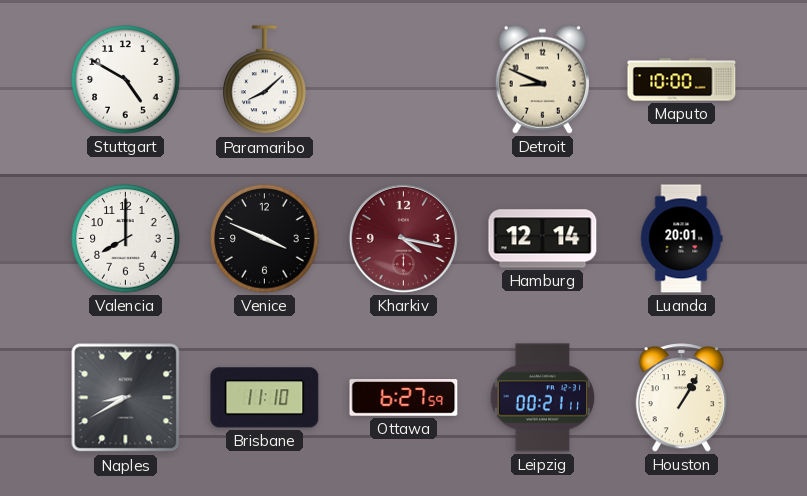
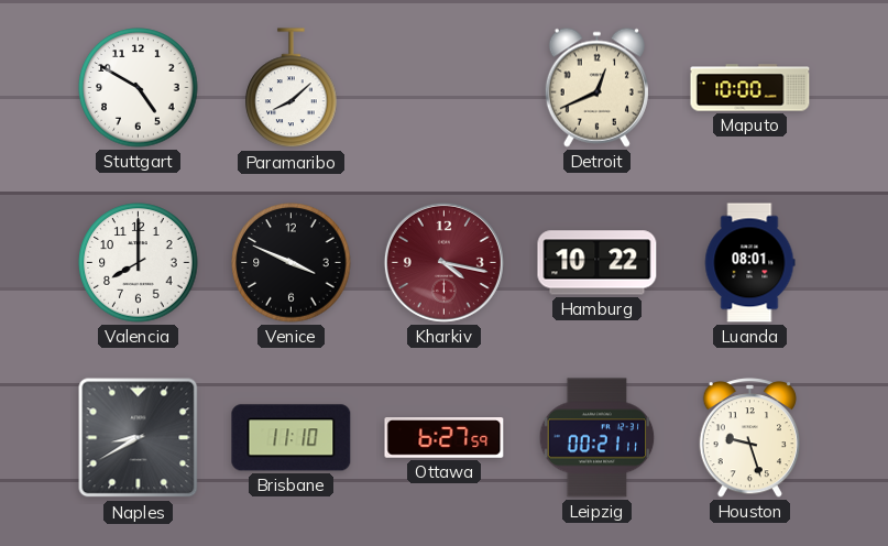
Detroit: 8:49 -> 12:41 (596, 87)
Hamburg: 12:14 -> 10:22 (598, 263)
Luanda: 20:01 -> 08:01 (749, 263)
Houston: 1:05 -> 9:27 (749, 438)
